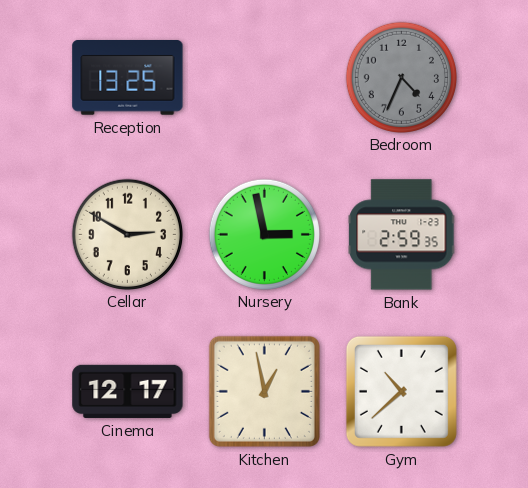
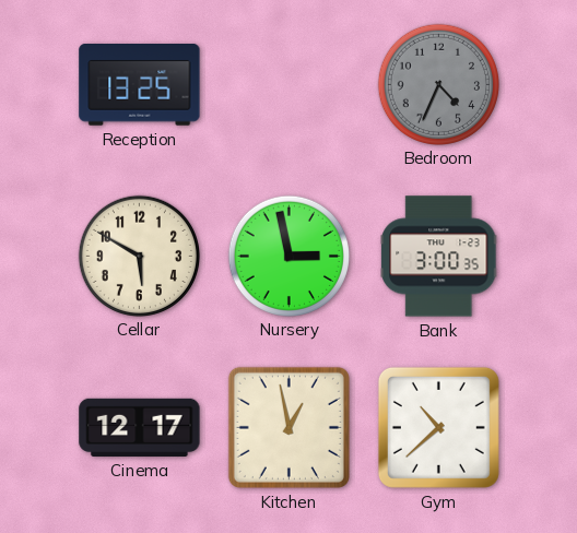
Cellar: 2:50 -> 5:50 (139, 256)
Bank: 2:59 -> 3:00 (439, 257)
